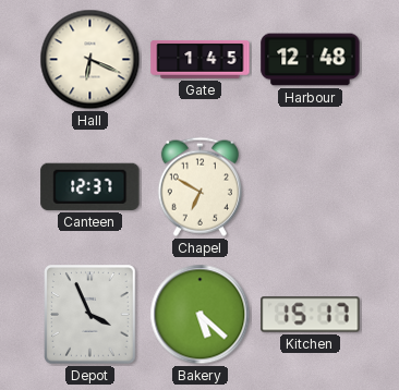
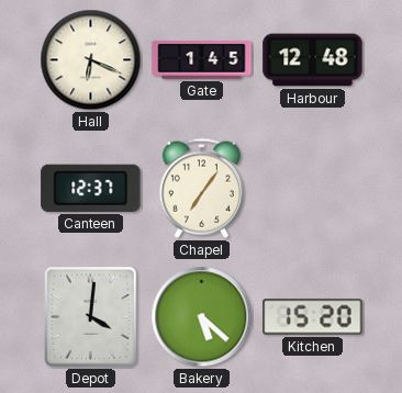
Chapel: 6:50 -> 7:06 (201, 188)
Depot: 3:56 -> 4:01 (91, 317)
Kitchen: 15:17 -> 15:20 (313, 317)
